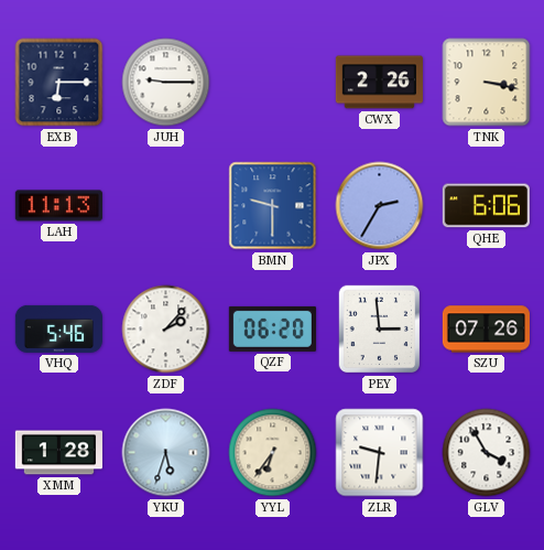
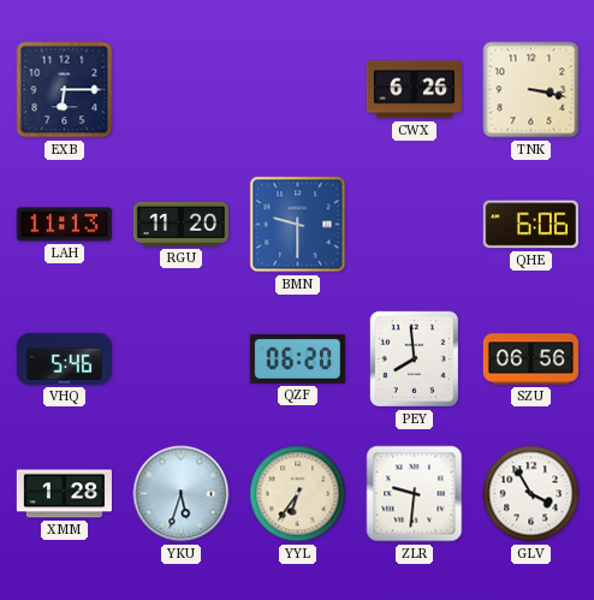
JUH: 9:15 -> none (166, 83)
CWX: 2:26 -> 6:26 (414, 90)
RGU: none -> 11:20 (180, 224)
JPX: 2:35 -> none (380, 206)
ZDF: 2:07 -> none (166, 330)
PEY: 2:59 -> 7:59 (415, 360)
SZU: 07:26 -> 06:56 (530, 360)
